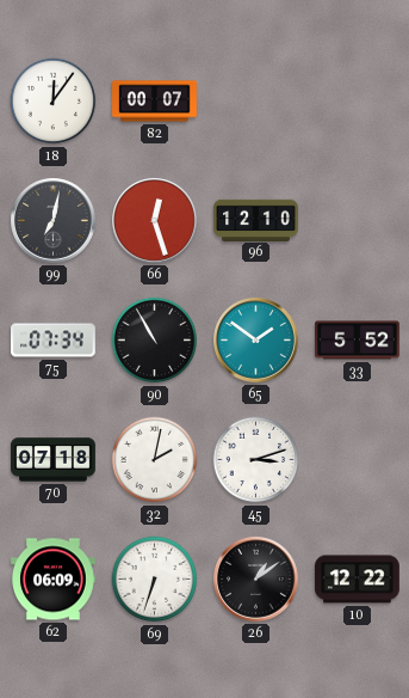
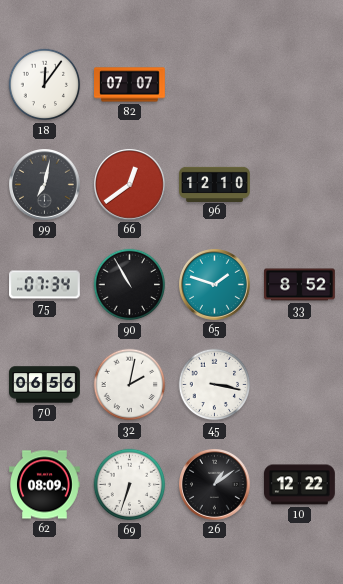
82: 00:07 -> 07:07 (130, 85)
66: 12:27 -> 12:39 (130, 185)
65: 1:51 -> 1:48 (215, 285)
33: 5:52 -> 8:52 (300, 285)
70: 07:18 -> 06:56 (45, 385)
45: 3:12 -> 3:17 (215, 385)
62: 06:09 -> 08:09 (45, 485)
